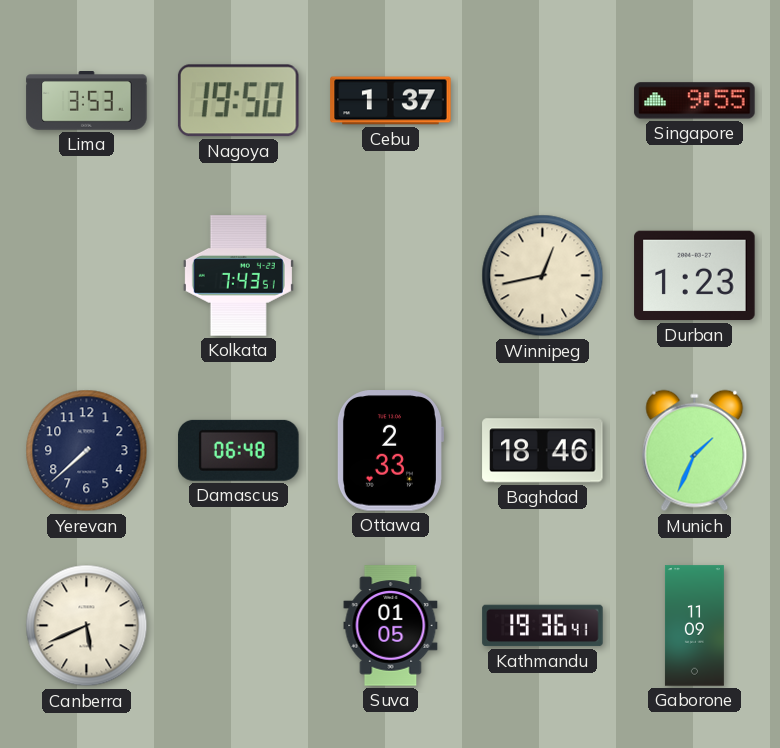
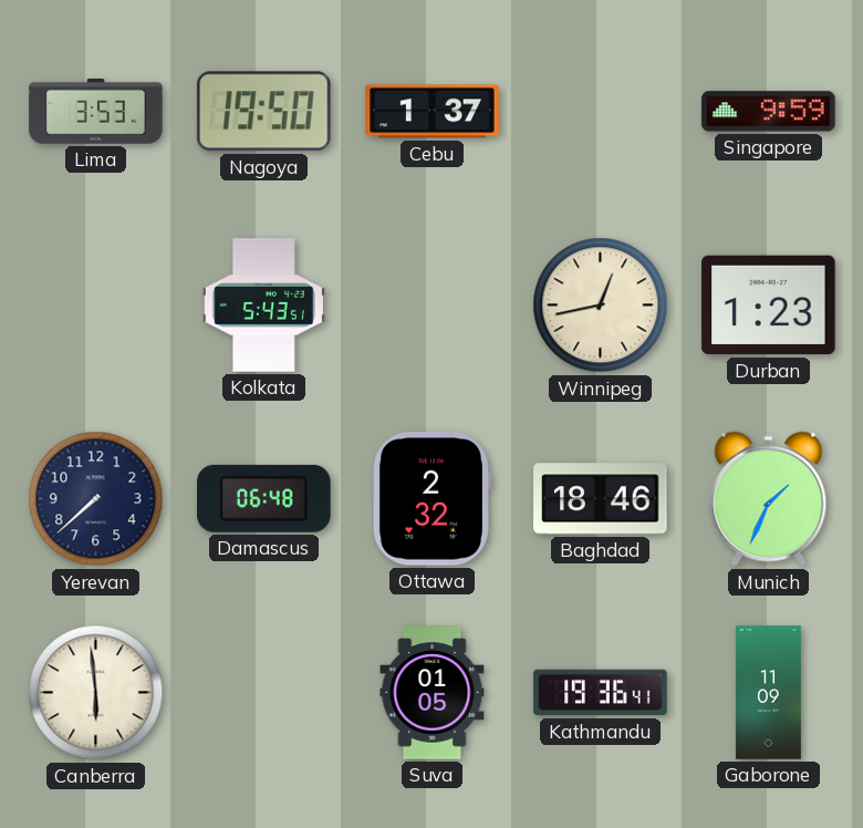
Singapore: 9:55 -> 9:59 (769, 112)
Kolkata: 7:43 -> 5:43 (263, 306)
Ottawa: 2:33 -> 2:32 (431, 499)
Canberra: 5:41 -> 5:59 (96, 693)
